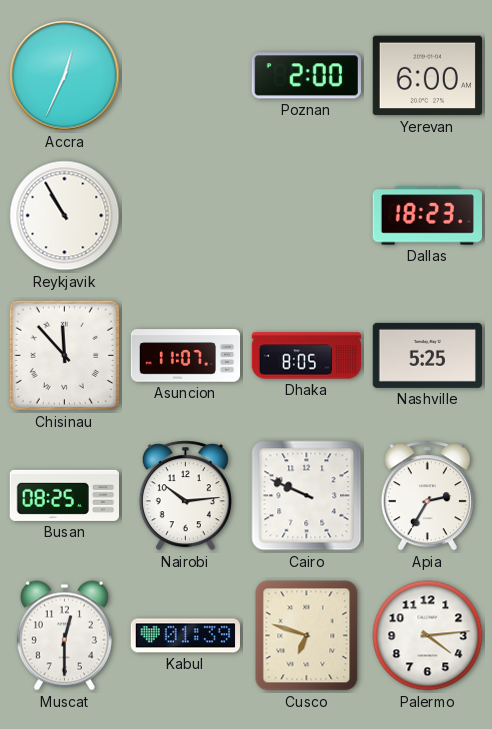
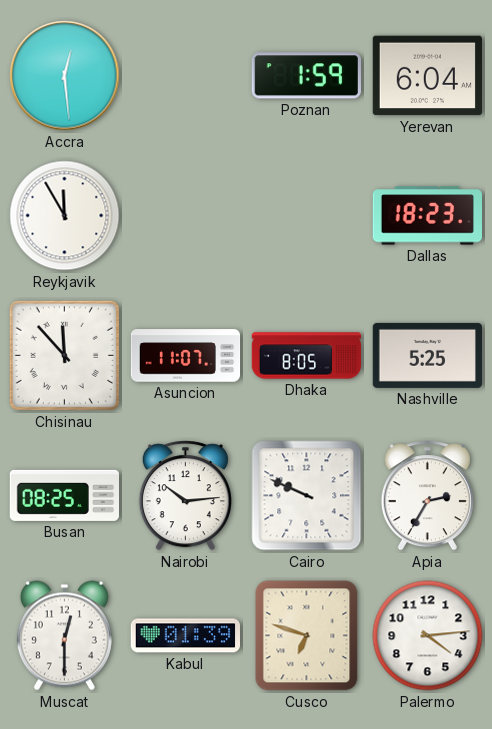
Accra: 12:34 -> 12:29 (65, 76)
Poznan: 2:00 -> 1:59 (306, 76)
Yerevan: 6:00 -> 6:04 (427, 76)
Reykjavik: 10:55 -> 11:55 (65, 216)
